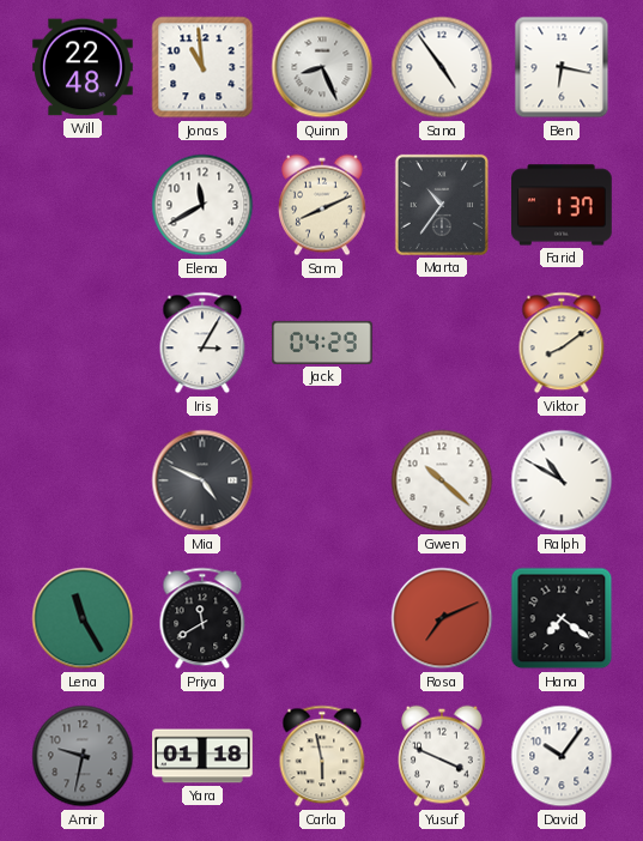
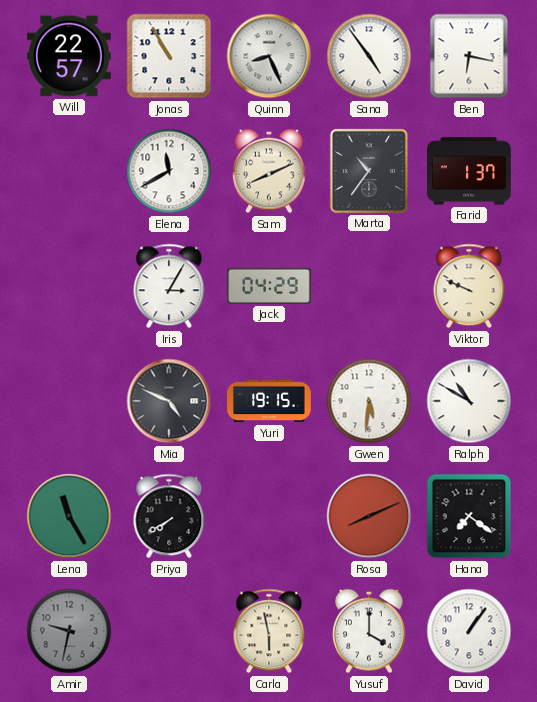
Will: 22:48 -> 22:57 (69, 56)
Jonas: 10:59 -> 10:55 (169, 56)
Viktor: 8:09 -> 9:49 (469, 286)
Yuri: none -> 19:15 (269, 401)
Gwen: 10:22 -> 5:31 (369, 401)
Priya: 11:40 -> 7:40 (169, 516)
Rosa: 7:11 -> 8:11 (369, 516)
Yara: 01:18 -> none (202, 756)
Yusuf: 3:49 -> 4:00 (370, 631)
David: 10:06 -> 1:06 (469, 631)
